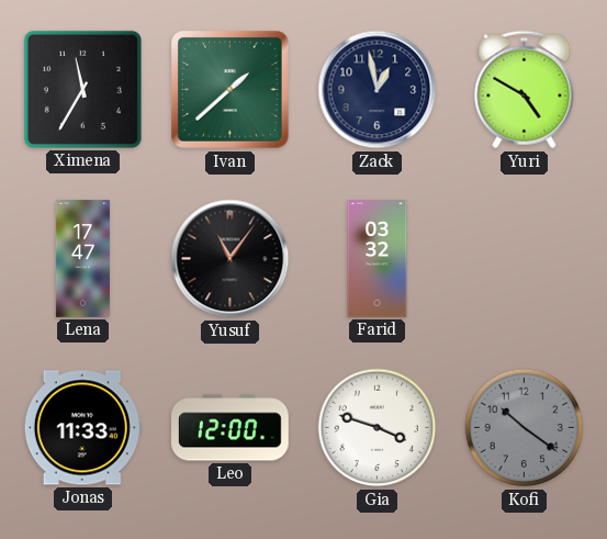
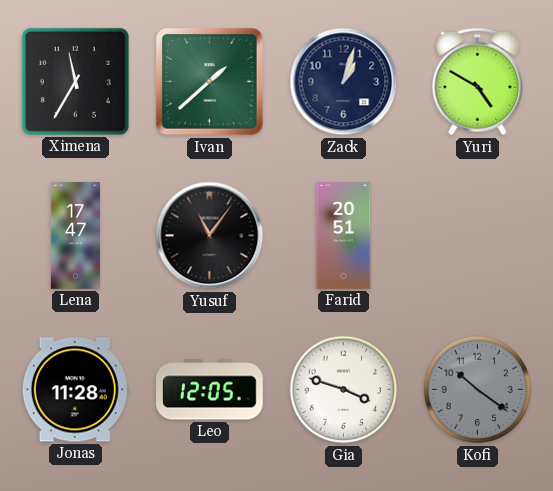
Zack: 12:58 -> 1:03 (344, 82)
Farid: 03:32 -> 20:51 (344, 236)
Jonas: 11:33 -> 11:28 (75, 390)
Leo: 12:00 -> 12:05 (210, 390)
